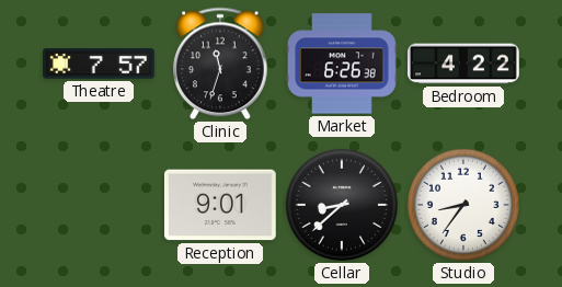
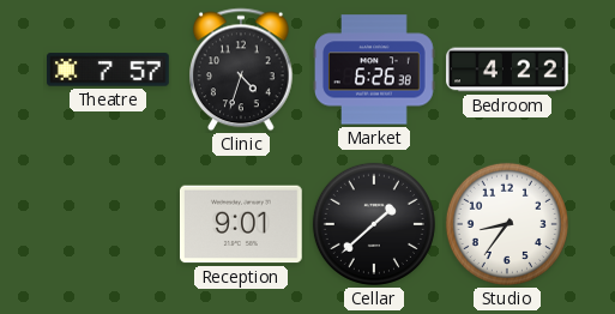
Clinic: 11:33 -> 4:33 (242, 70)
Cellar: 8:38 -> 1:38 (374, 224)
